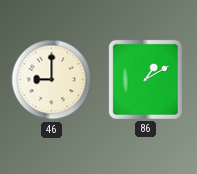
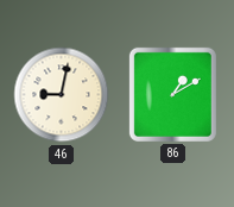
46: 9:00 -> 9:02 (62, 95)
